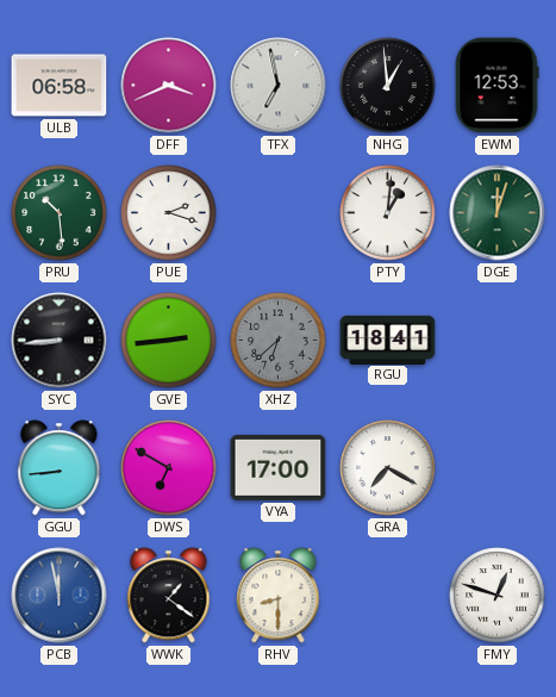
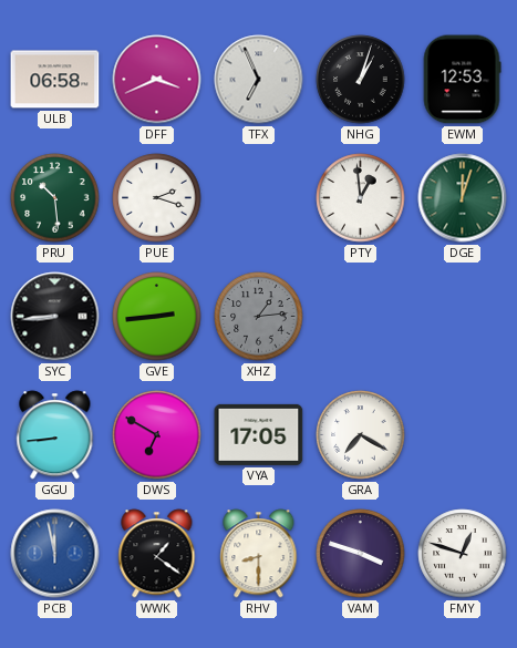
TFX: 6:58 -> 6:56 (259, 80)
NHG: 12:59 -> 1:03 (361, 80)
PTY: 1:01 -> 12:59 (361, 198)
XHZ: 6:38 -> 1:14 (259, 317)
RGU: 18:41 -> none (388, 340)
VYA: 17:00 -> 17:05 (259, 434)
VAM: none -> 3:48 (361, 554)
